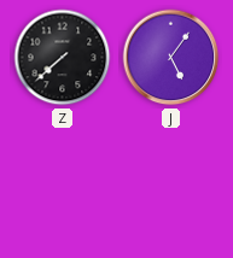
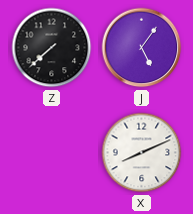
X: none -> 8:11 (142, 153)
